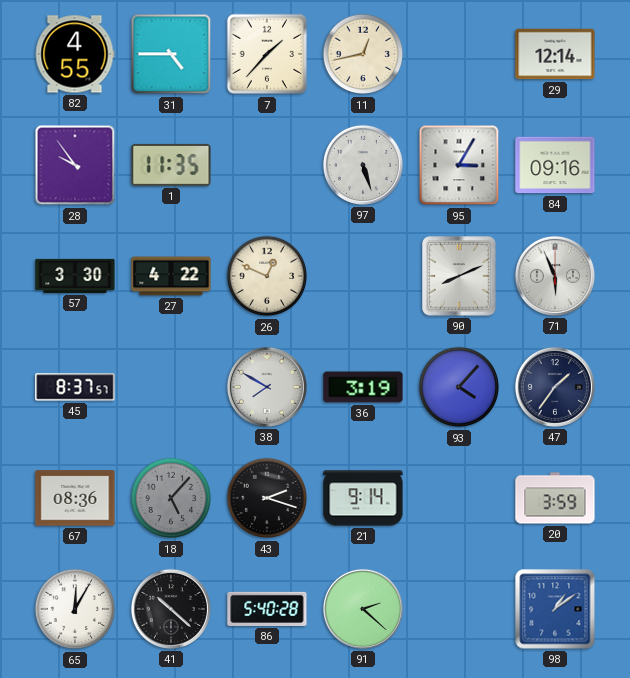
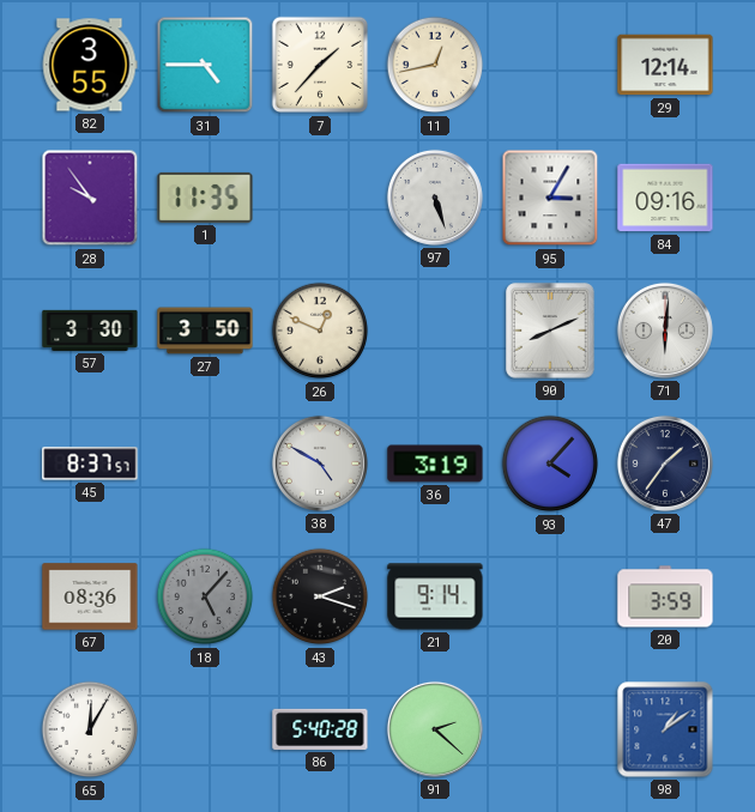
82: 4:55 -> 3:55 (90, 65)
27: 4:22 -> 3:50 (205, 331)
71: 5:56 -> 6:01 (665, 331)
38: 7:50 -> 4:50 (320, 463)
41: 10:22 -> none (171, 609)
